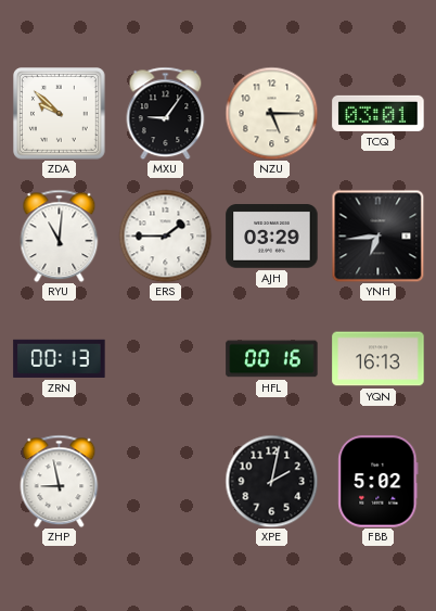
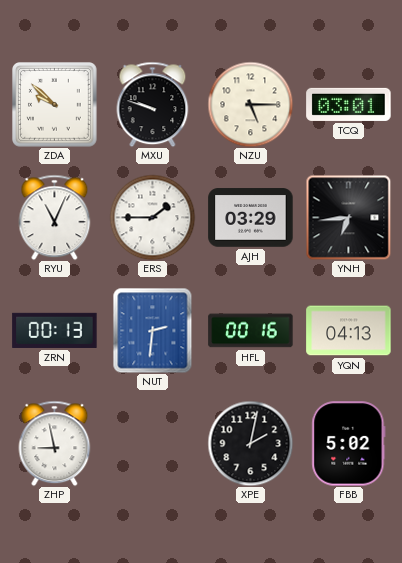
MXU: 9:06 -> 9:48 (153, 104)
RYU: 11:01 -> 11:04 (55, 217)
NUT: none -> 2:31 (153, 330)
YQN: 16:13 -> 04:13 (349, 331)
